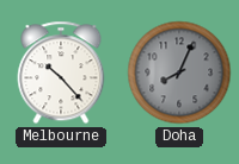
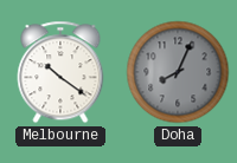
Melbourne: 10:23 -> 10:21 (60, 72)
